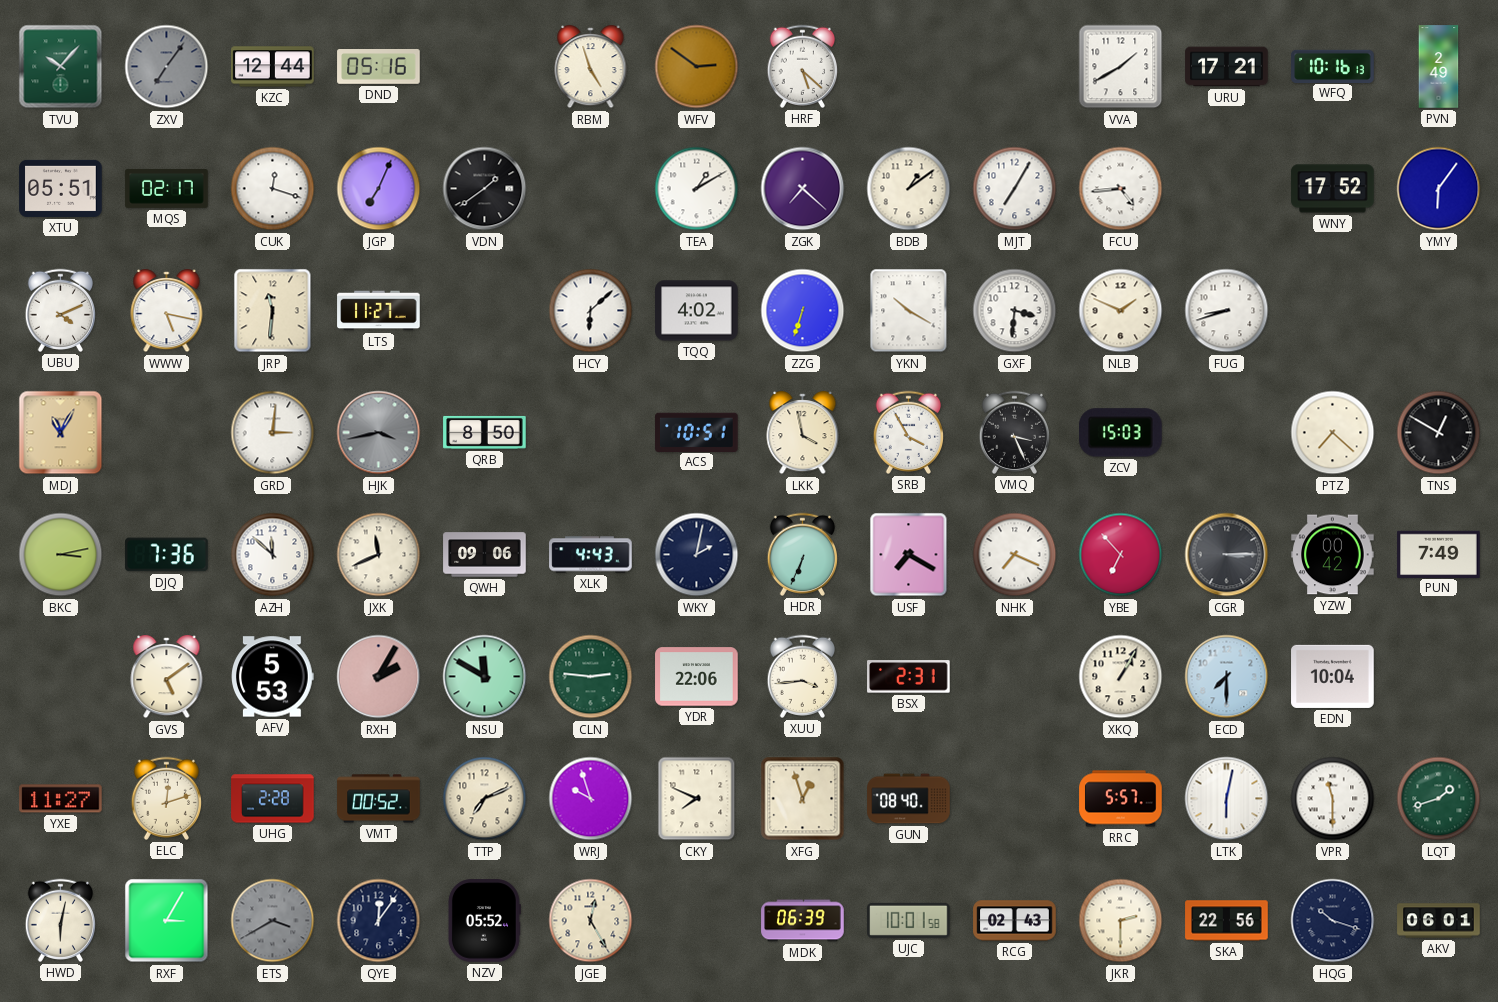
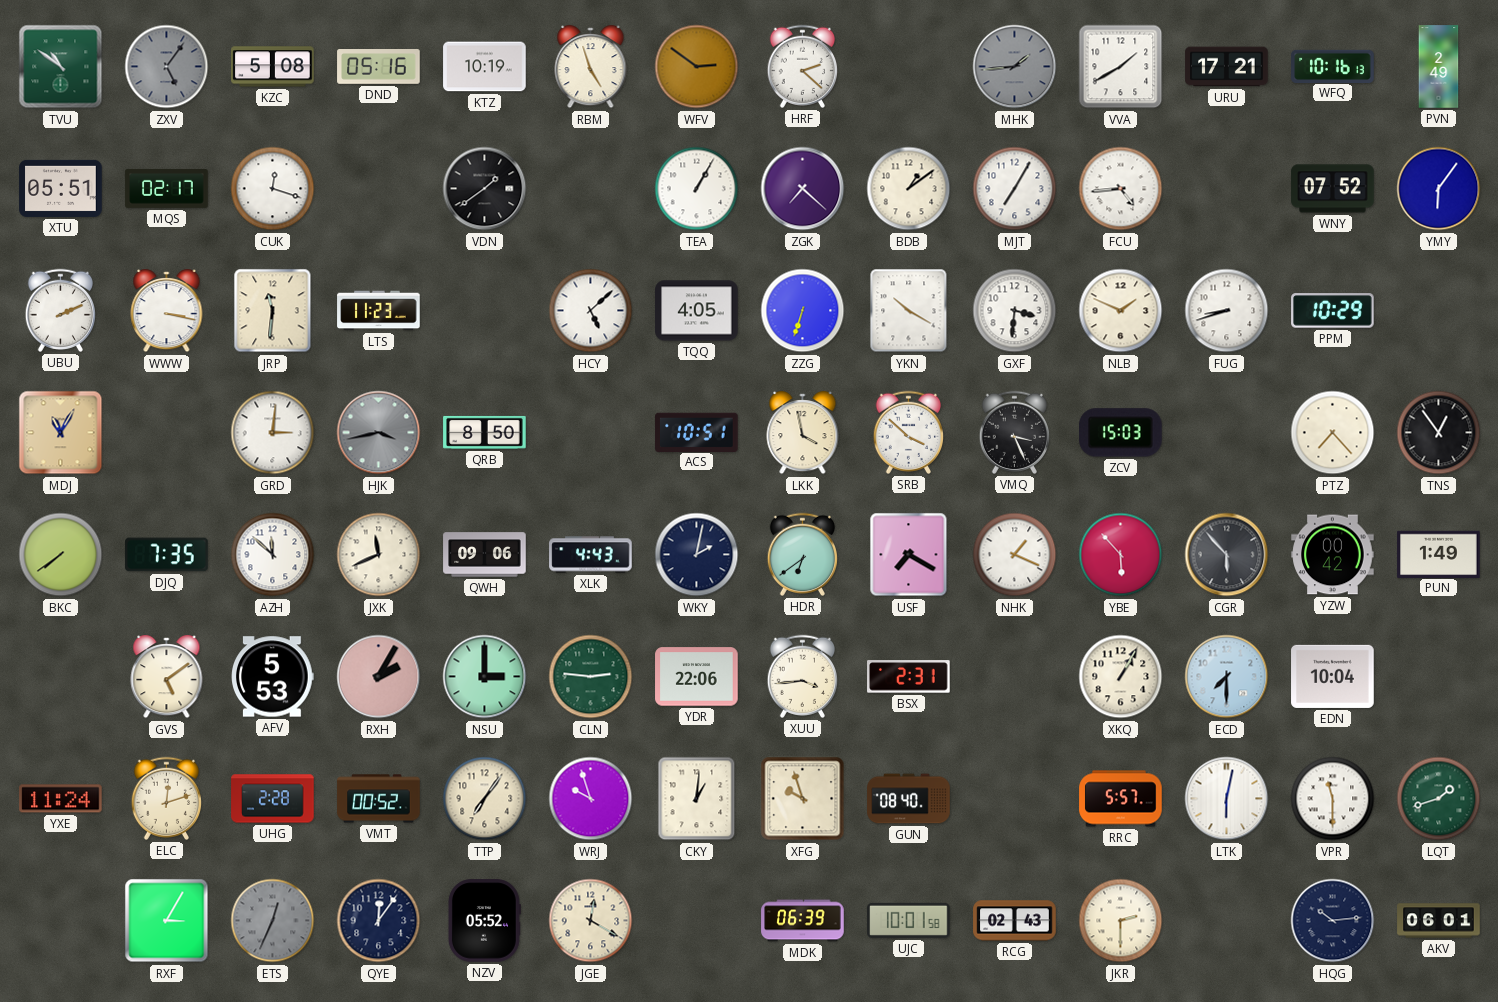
TVU: 10:07 -> 10:51 (61, 67)
ZXV: 7:06 -> 5:06 (167, 67)
KZC: 12:44 -> 5:08 (273, 67)
KTZ: none -> 10:19 (485, 67)
HRF: 5:22 -> 2:22 (802, 66)
MHK: none -> 1:44 (1015, 67)
JGP: 7:04 -> none (379, 189)
TEA: 1:10 -> 1:05 (697, 189)
WNY: 17:52 -> 07:52 (1333, 189)
UBU: 4:11 -> 2:11 (60, 310)
WWW: 5:17 -> 3:17 (167, 312)
LTS: 11:27 -> 11:23 (379, 311)
HCY: 6:08 -> 5:08 (591, 311)
TQQ: 4:02 -> 4:05 (697, 311)
PPM: none -> 10:29 (1333, 311)
SRB: 3:55 -> 3:52 (908, 432)
PTZ: 7:22 -> 7:23 (1333, 433)
TNS: 12:50 -> 12:54 (1439, 433)
BKC: 3:13 -> 7:39 (61, 555)
DJQ: 7:36 -> 7:35 (167, 555)
HDR: 6:34 -> 6:39 (802, 554)
NHK: 7:19 -> 1:19 (1015, 555)
YBE: 6:53 -> 5:53 (1121, 555)
CGR: 3:15 -> 5:53 (1227, 555)
PUN: 7:49 -> 1:49 (1439, 554)
NSU: 11:50 -> 3:00 (485, 677)
YXE: 11:27 -> 11:24 (61, 799)
TTP: 7:11 -> 7:06 (485, 799)
CKY: 7:49 -> 1:01 (697, 799)
XFG: 12:57 -> 9:57 (803, 799)
HWD: 6:02 -> none (60, 920)
ETS: 3:40 -> 12:34 (273, 921)
JGE: 12:25 -> 12:20 (591, 921)
SKA: 22:56 -> none (1227, 921)
HQG: 10:18 -> 10:14 (1333, 921)
